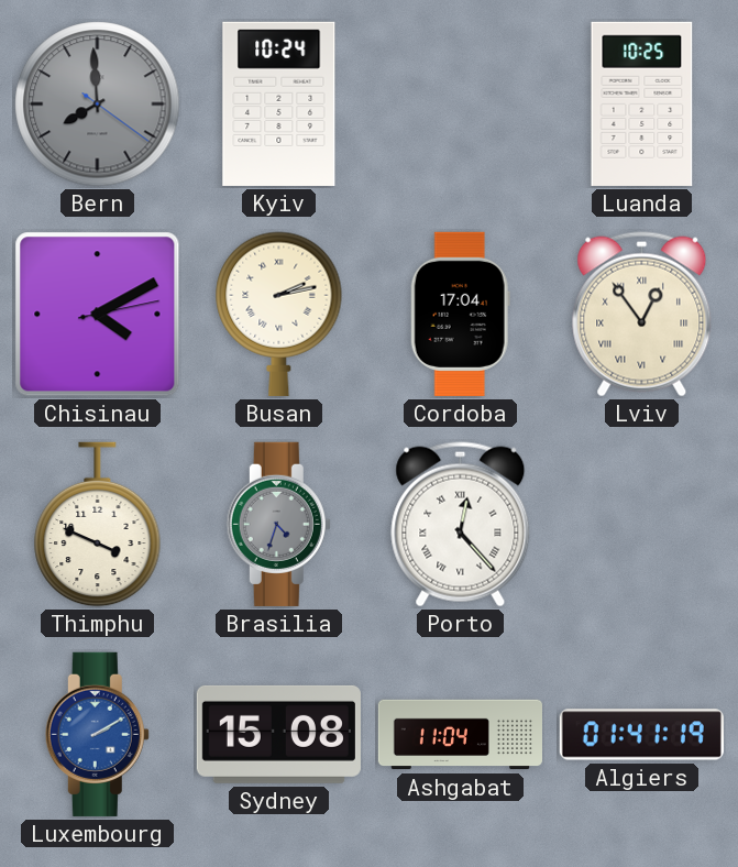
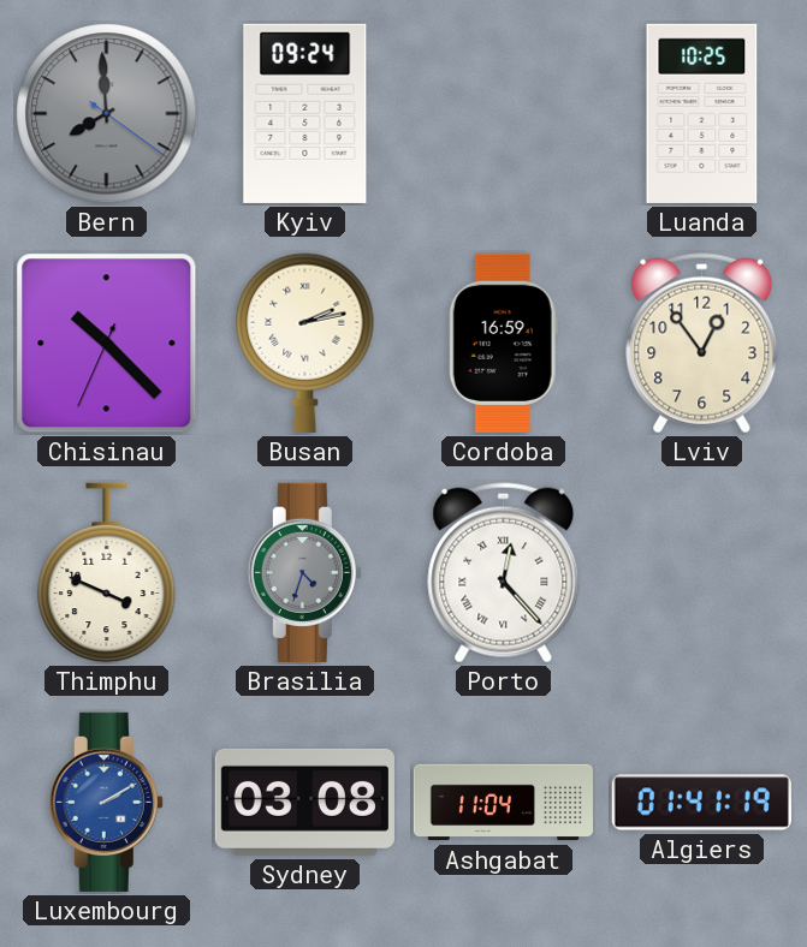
Kyiv: 10:24 -> 09:24 (305, 113)
Chisinau: 4:10 -> 10:22 (107, 344)
Cordoba: 17:04 -> 16:59 (503, 343)
Lviv numerals: Roman -> Arabic (702, 344)
Sydney: 15:08 -> 03:08 (304, 802)
